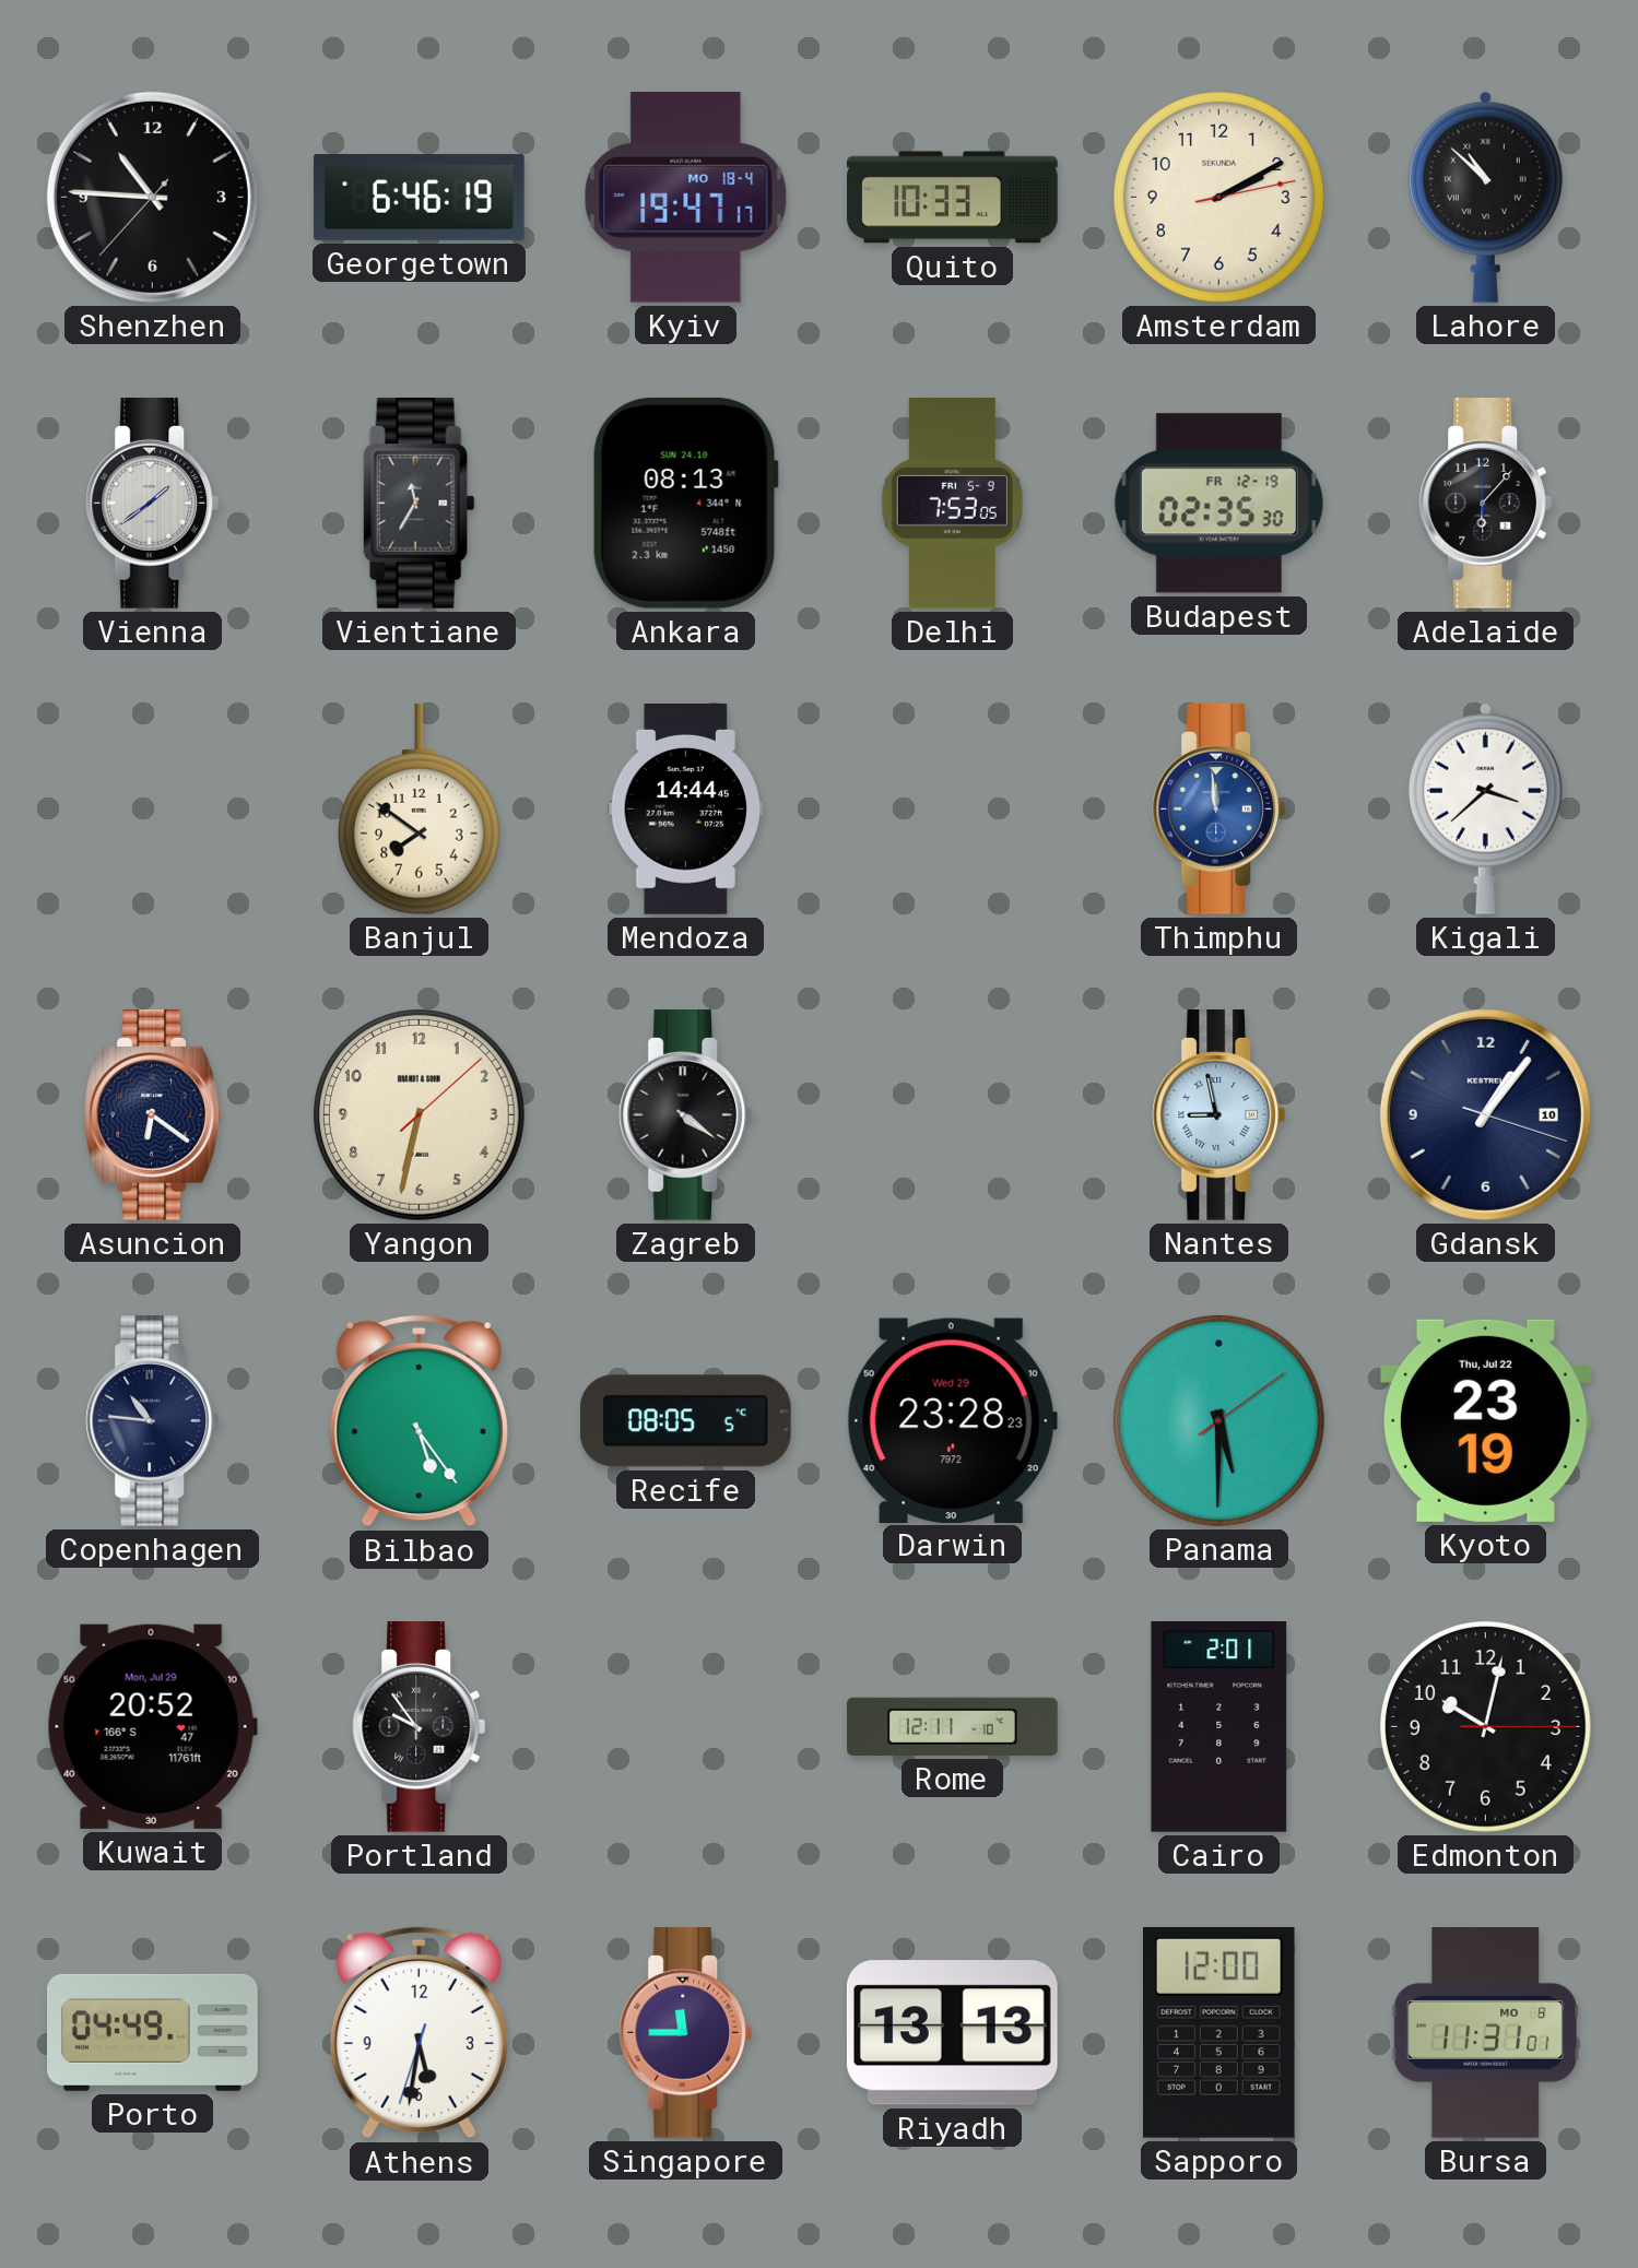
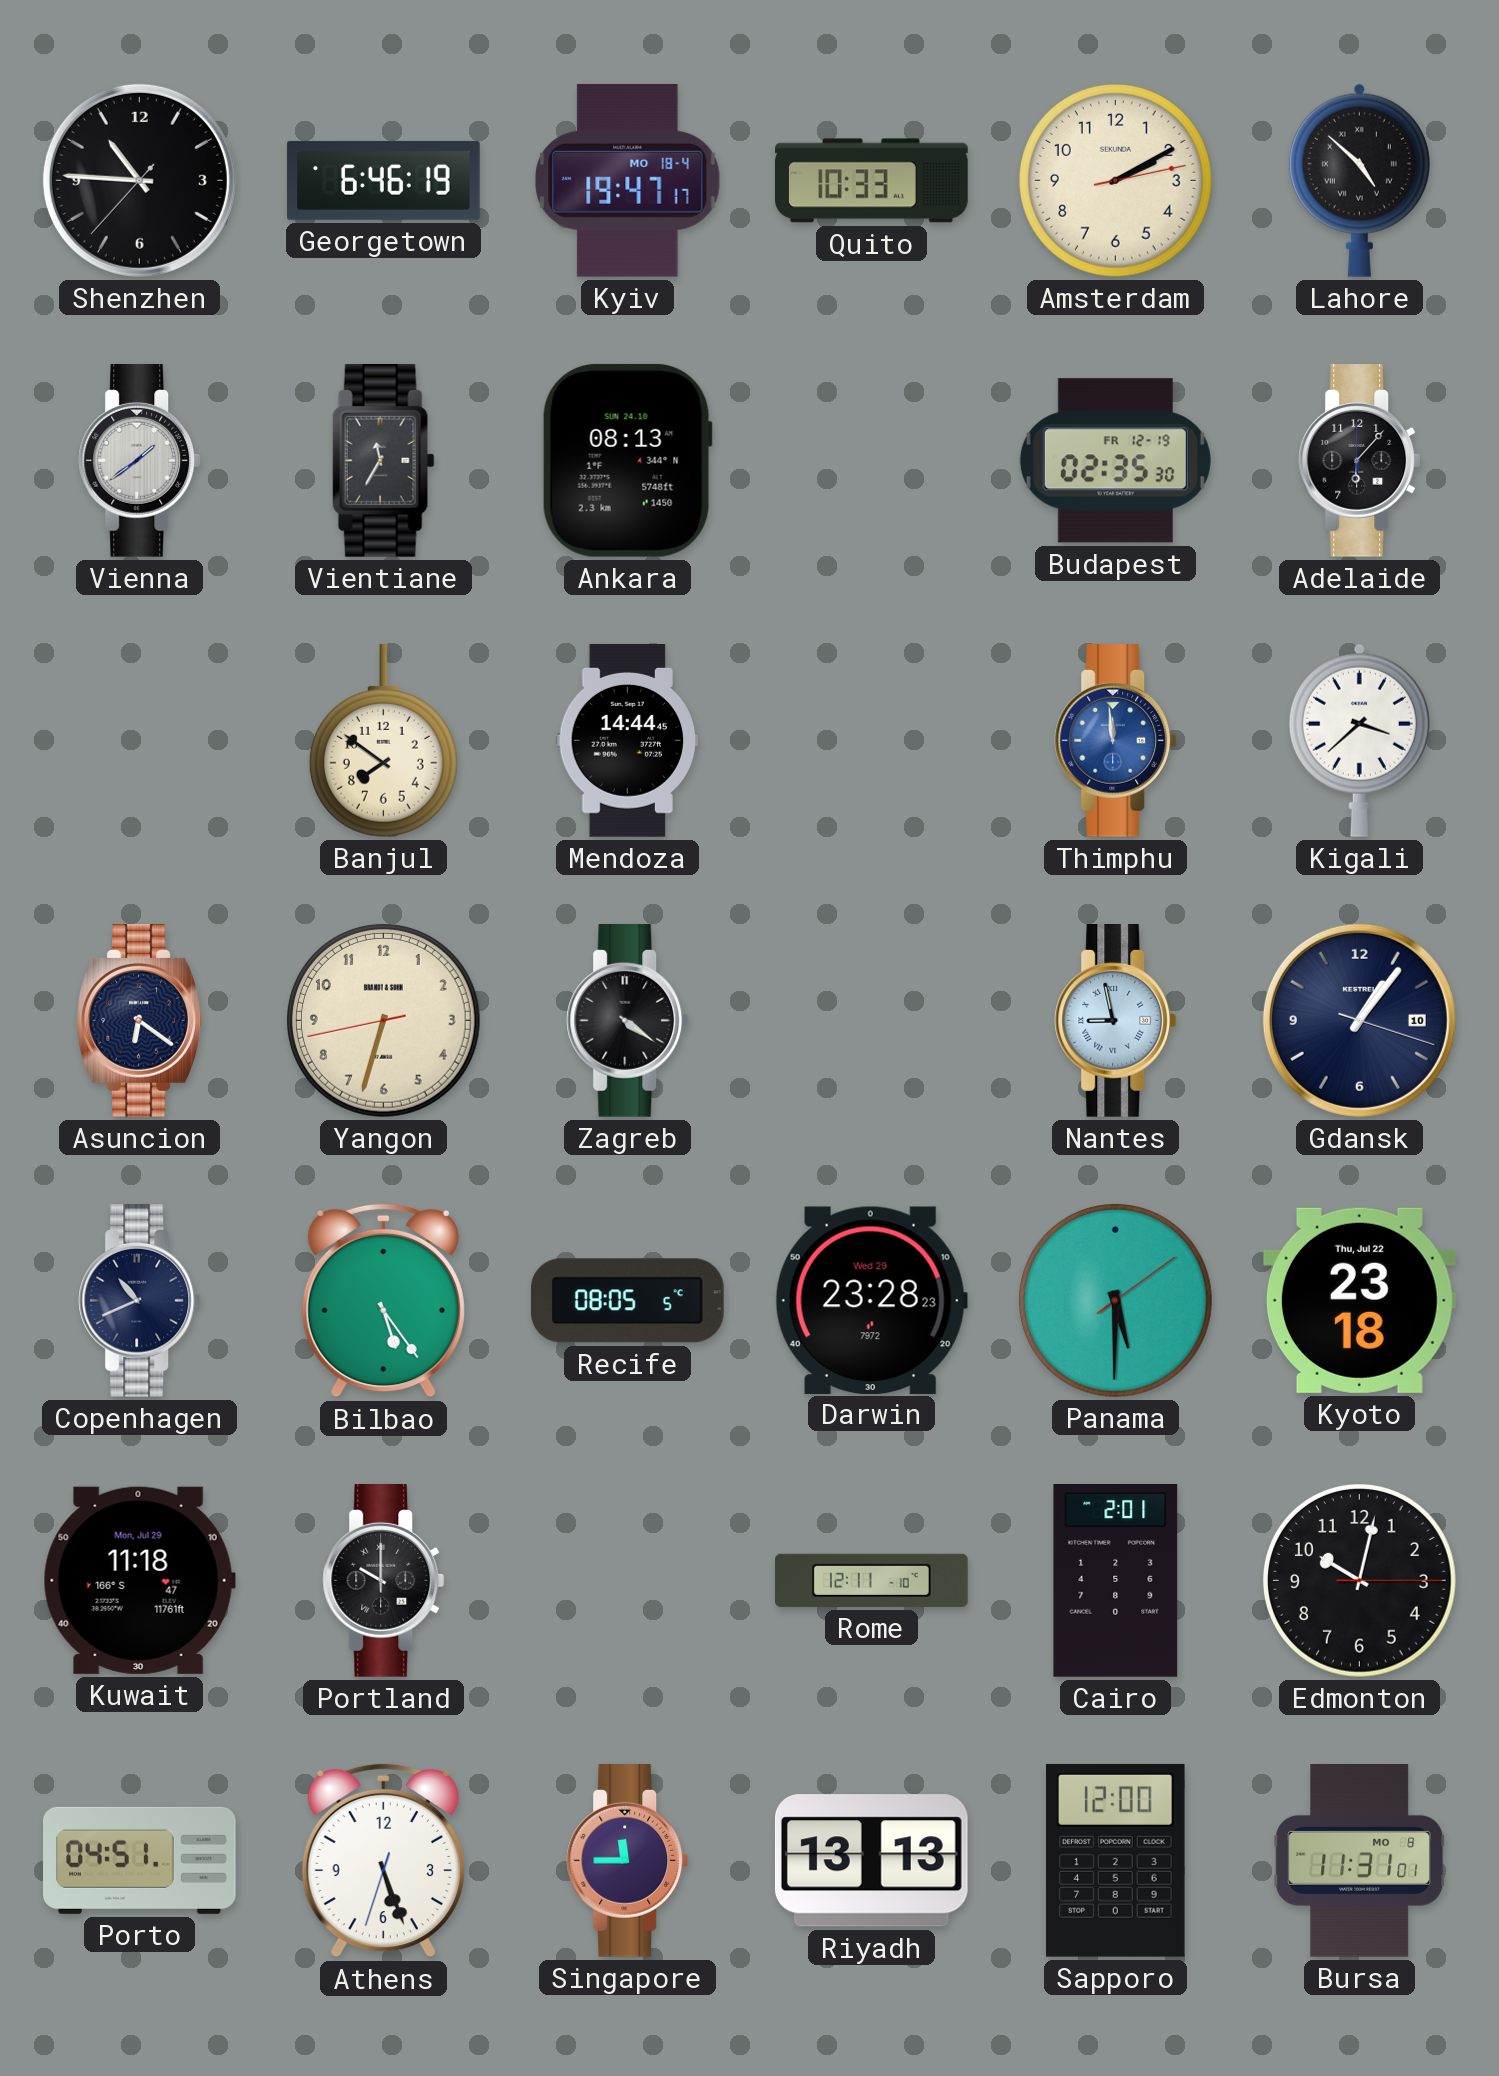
Lahore: 10:52 -> 4:52 (1359, 180)
Delhi: 7:53 -> none (952, 504)
Yangon: 6:32:08 -> 6:32:43 (383, 1020)
Copenhagen: 10:46 -> 10:41 (140, 1301)
Kyoto: 23:19 -> 23:18 (1359, 1300)
Kuwait: 20:52 -> 11:18 (139, 1580)
Portland: 9:54 -> 10:00 (384, 1581)
Porto: 04:49 -> 04:51 (140, 1860)
Athens: 5:31 -> 5:26 (383, 1861)
